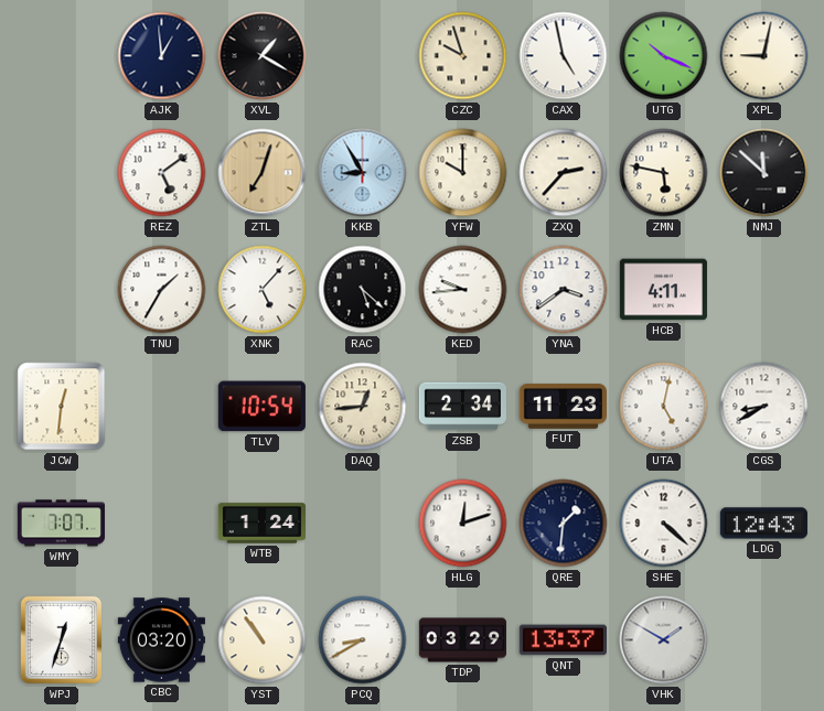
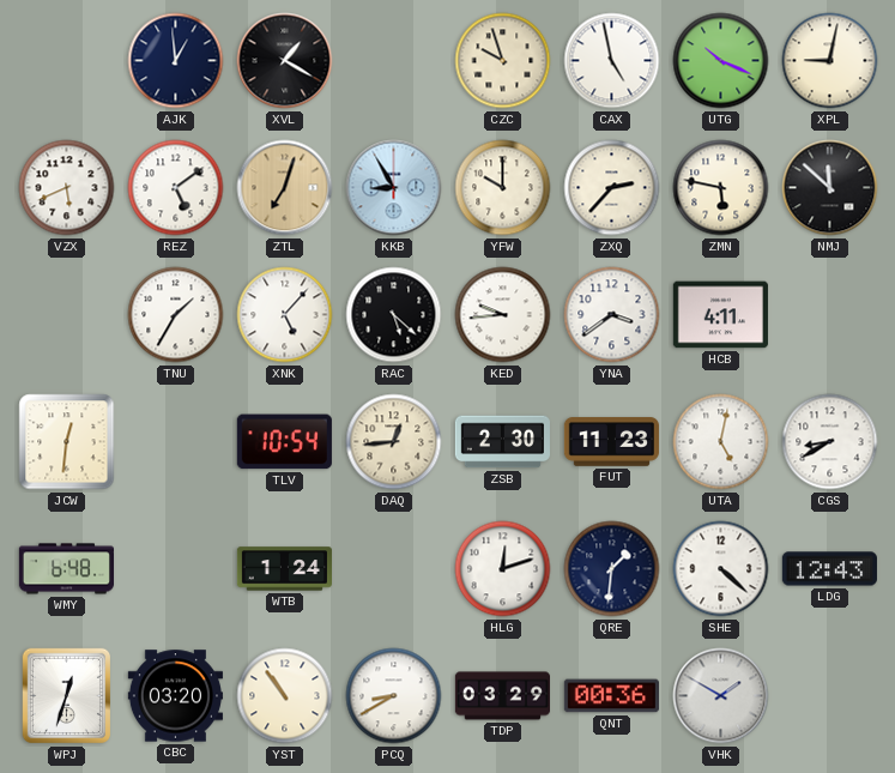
VZX: none -> 5:41 (67, 188)
ZSB: 2:34 -> 2:30 (502, 442)
WMY: 7:07 -> 6:48 (66, 569)
QNT: 13:37 -> 00:36 (611, 696)
